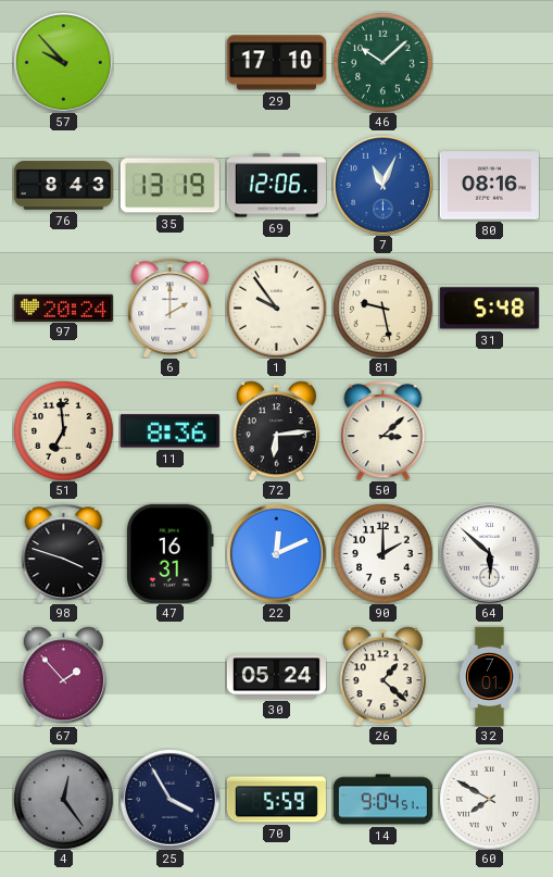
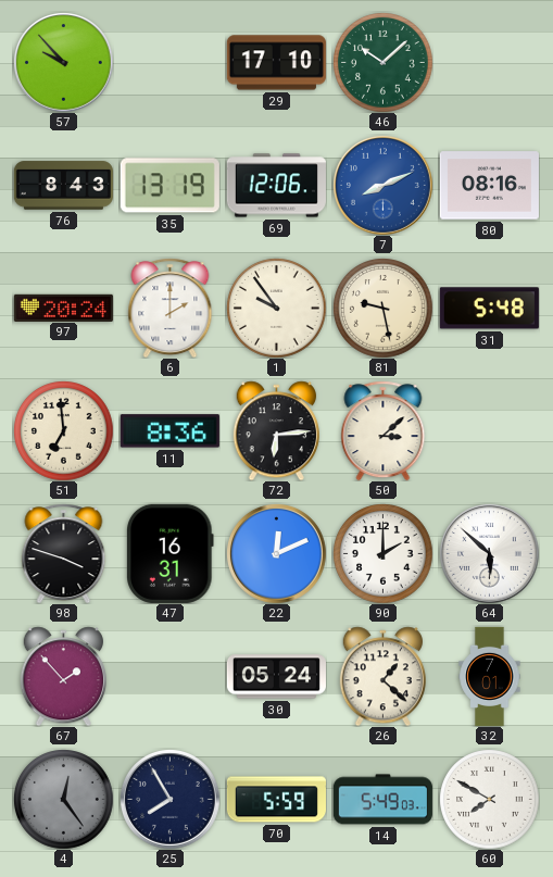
7: 11:04 -> 8:11 (384, 186)
25: 3:55 -> 7:55 (171, 800)
14: 9:04 -> 5:49 (382, 800)
